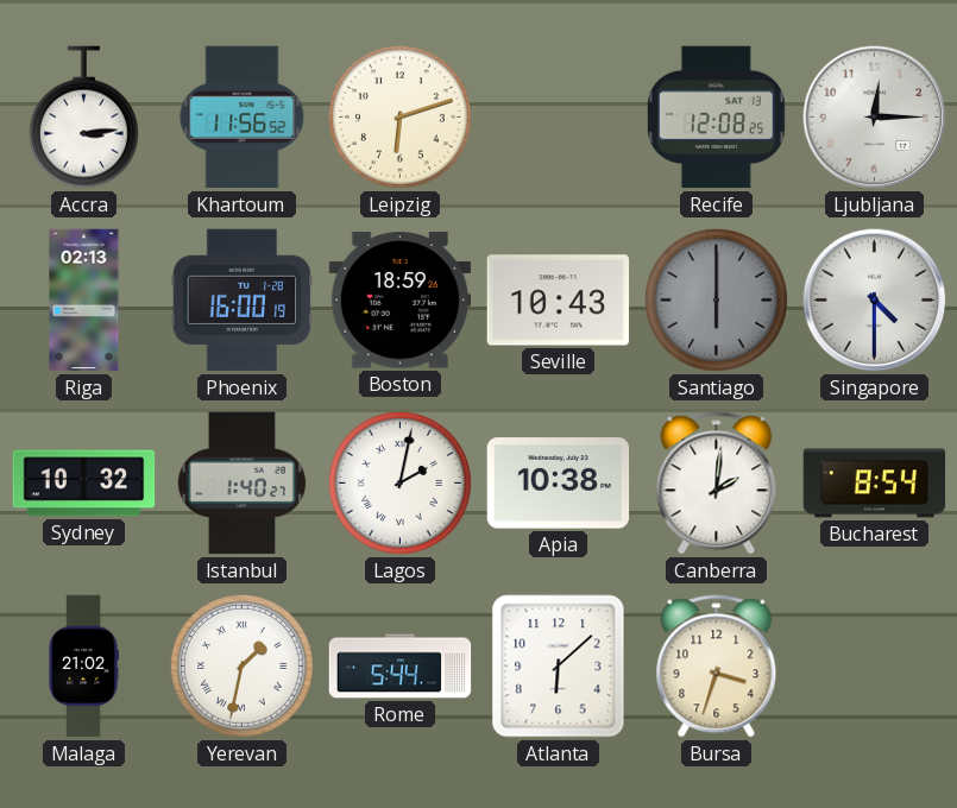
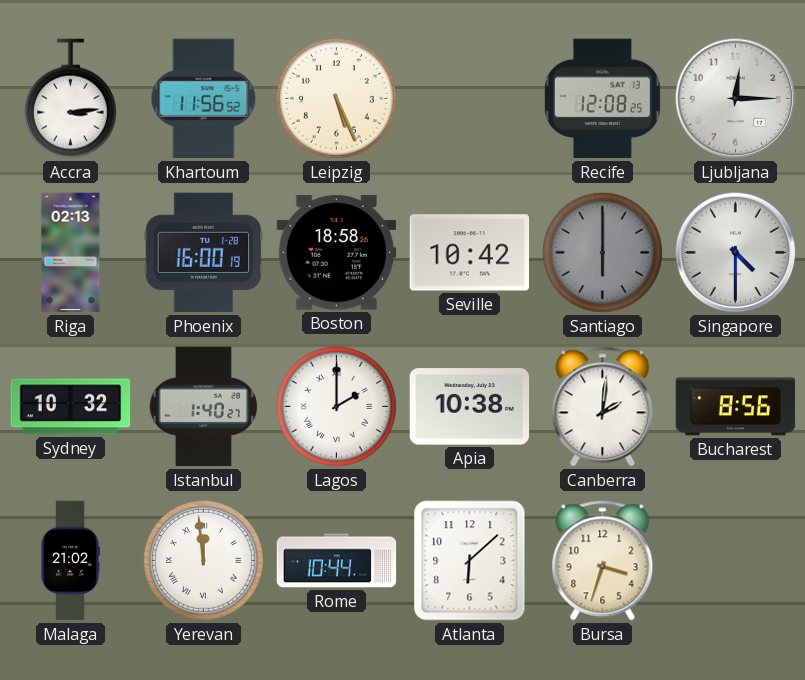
Leipzig: 6:12 -> 5:26 (337, 99)
Boston: 18:59 -> 18:58 (337, 253)
Seville: 10:43 -> 10:42 (470, 253)
Lagos: 2:02 -> 2:00 (337, 407)
Bucharest: 8:54 -> 8:56 (736, 407)
Yerevan: 1:32 -> 11:59 (204, 561)
Rome: 5:44 -> 10:44 (337, 561)
